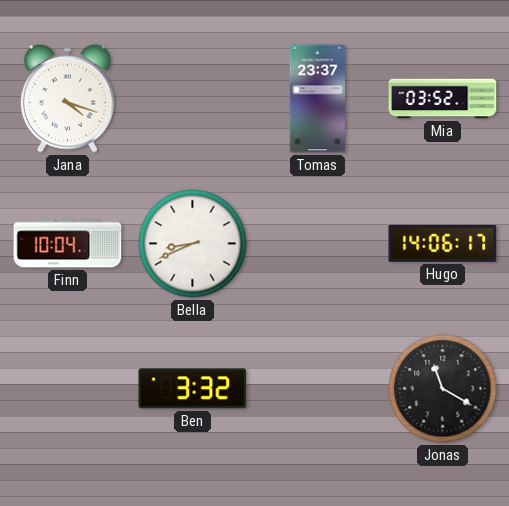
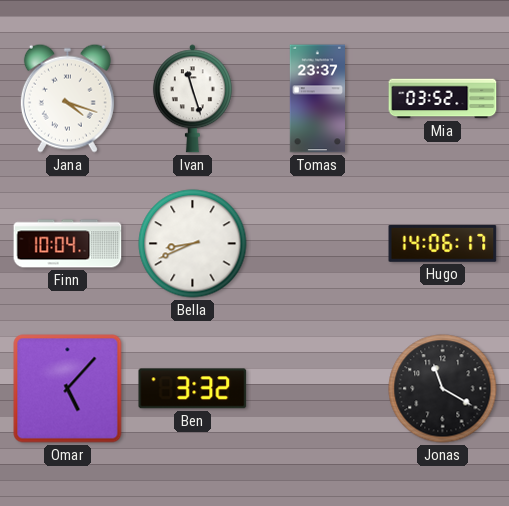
Ivan: none -> 11:27 (192, 99)
Omar: none -> 5:07 (68, 389)
